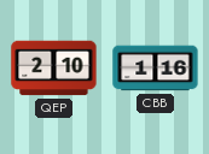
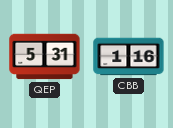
QEP: 2:10 -> 5:31 (45, 57)
